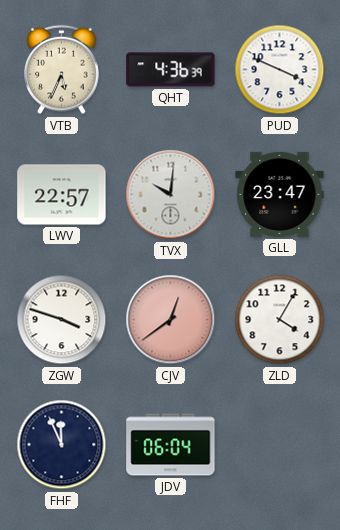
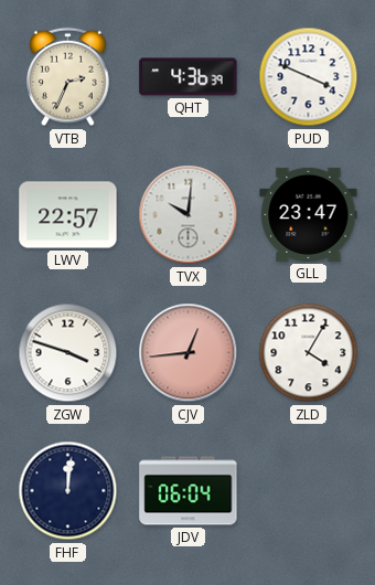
VTB: 5:34 -> 2:34 (68, 77)
CJV: 12:39 -> 12:44 (189, 353)
FHF: 11:56 -> 12:01 (68, 491)
